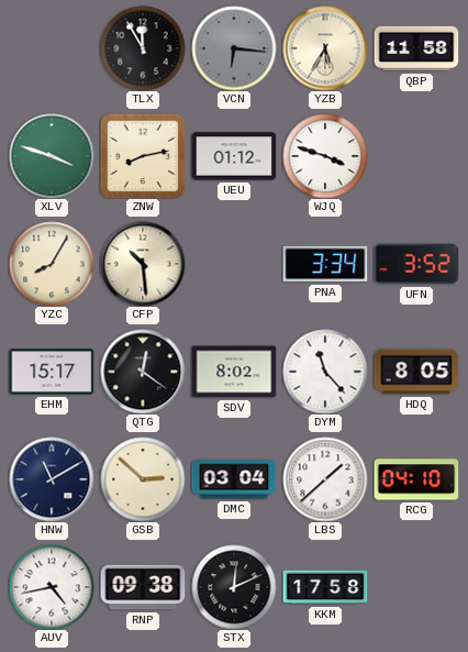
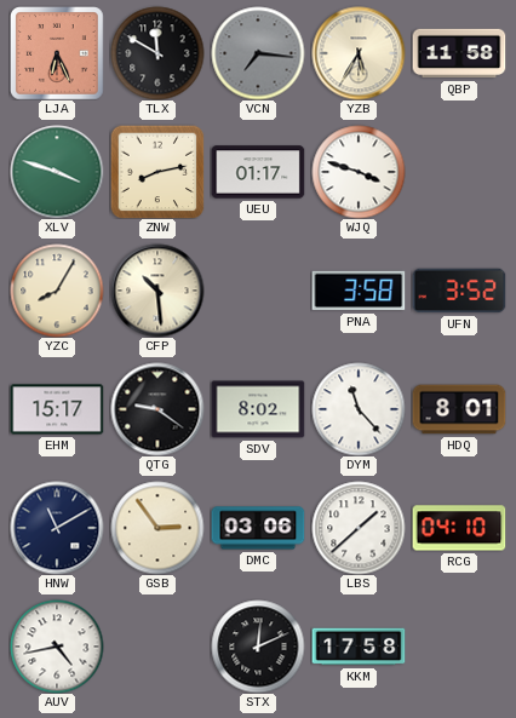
LJA: none -> 6:26 (57, 53)
TLX: 11:55 -> 11:50 (157, 53)
VCN: 6:16 -> 7:16 (258, 53)
UEU: 01:12 -> 01:17 (258, 172)
PNA: 3:34 -> 3:58 (359, 291)
QTG: 12:21 -> 9:21 (157, 409)
HDQ: 8:05 -> 8:01 (459, 409)
GSB: 2:52 -> 2:54 (157, 528)
DMC: 03:04 -> 03:06 (258, 528)
RNP: 09:38 -> none (143, 587)
